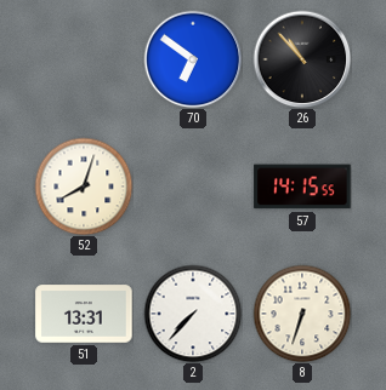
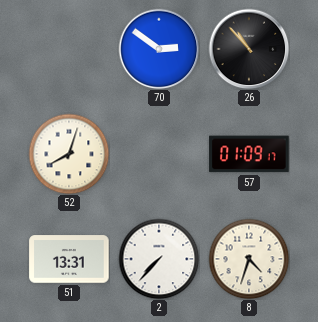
70: 6:51 -> 2:51 (159, 49)
57: 14:15 -> 01:09 (249, 154)
8: 6:33 -> 4:33 (249, 259)
